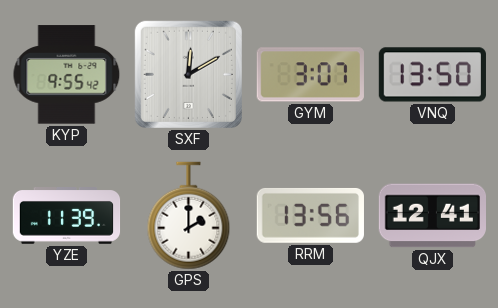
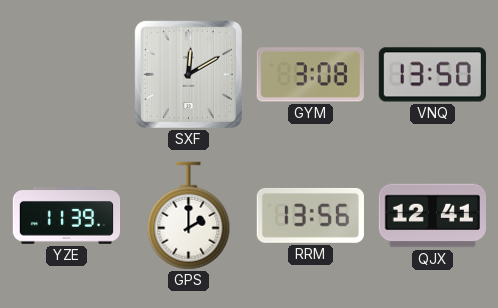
KYP: 9:55 -> none (67, 75)
GYM: 3:07 -> 3:08 (310, 75)
